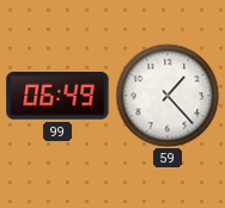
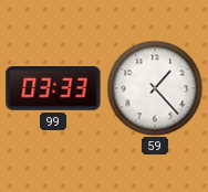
99: 06:49 -> 03:33 (53, 89)
